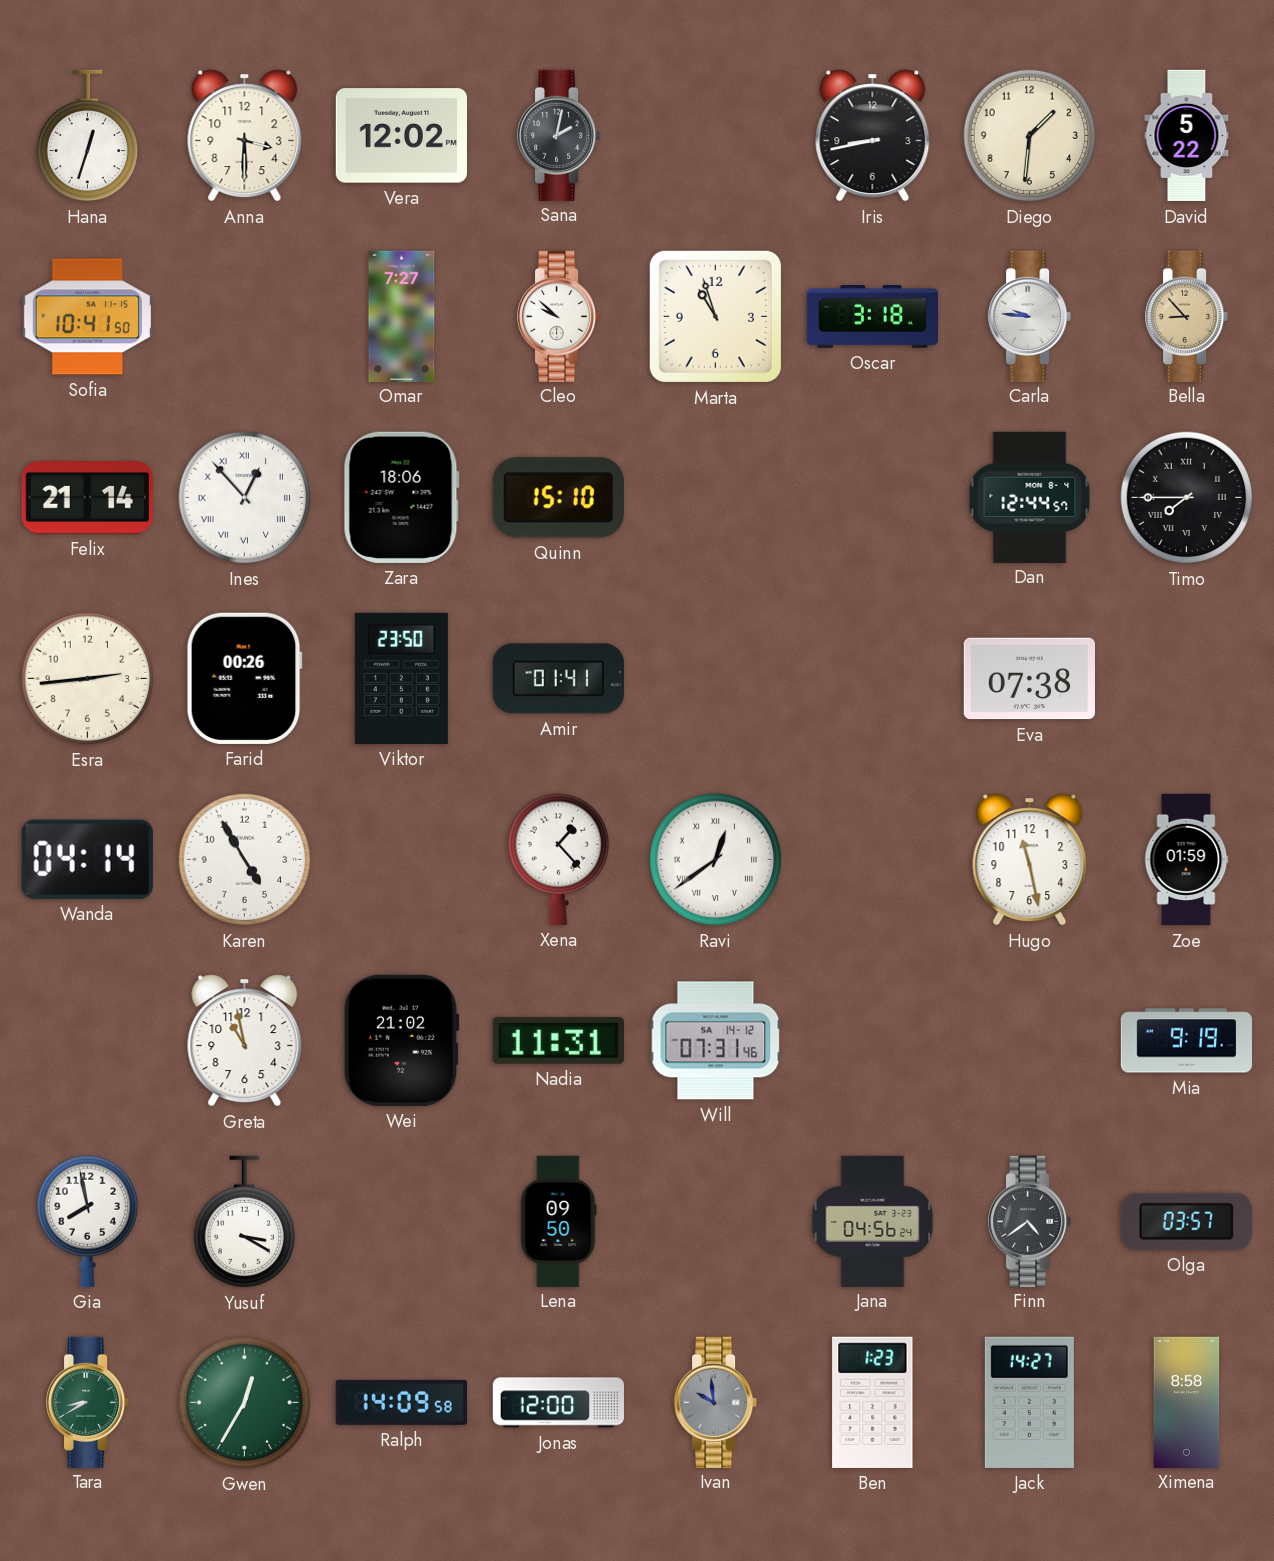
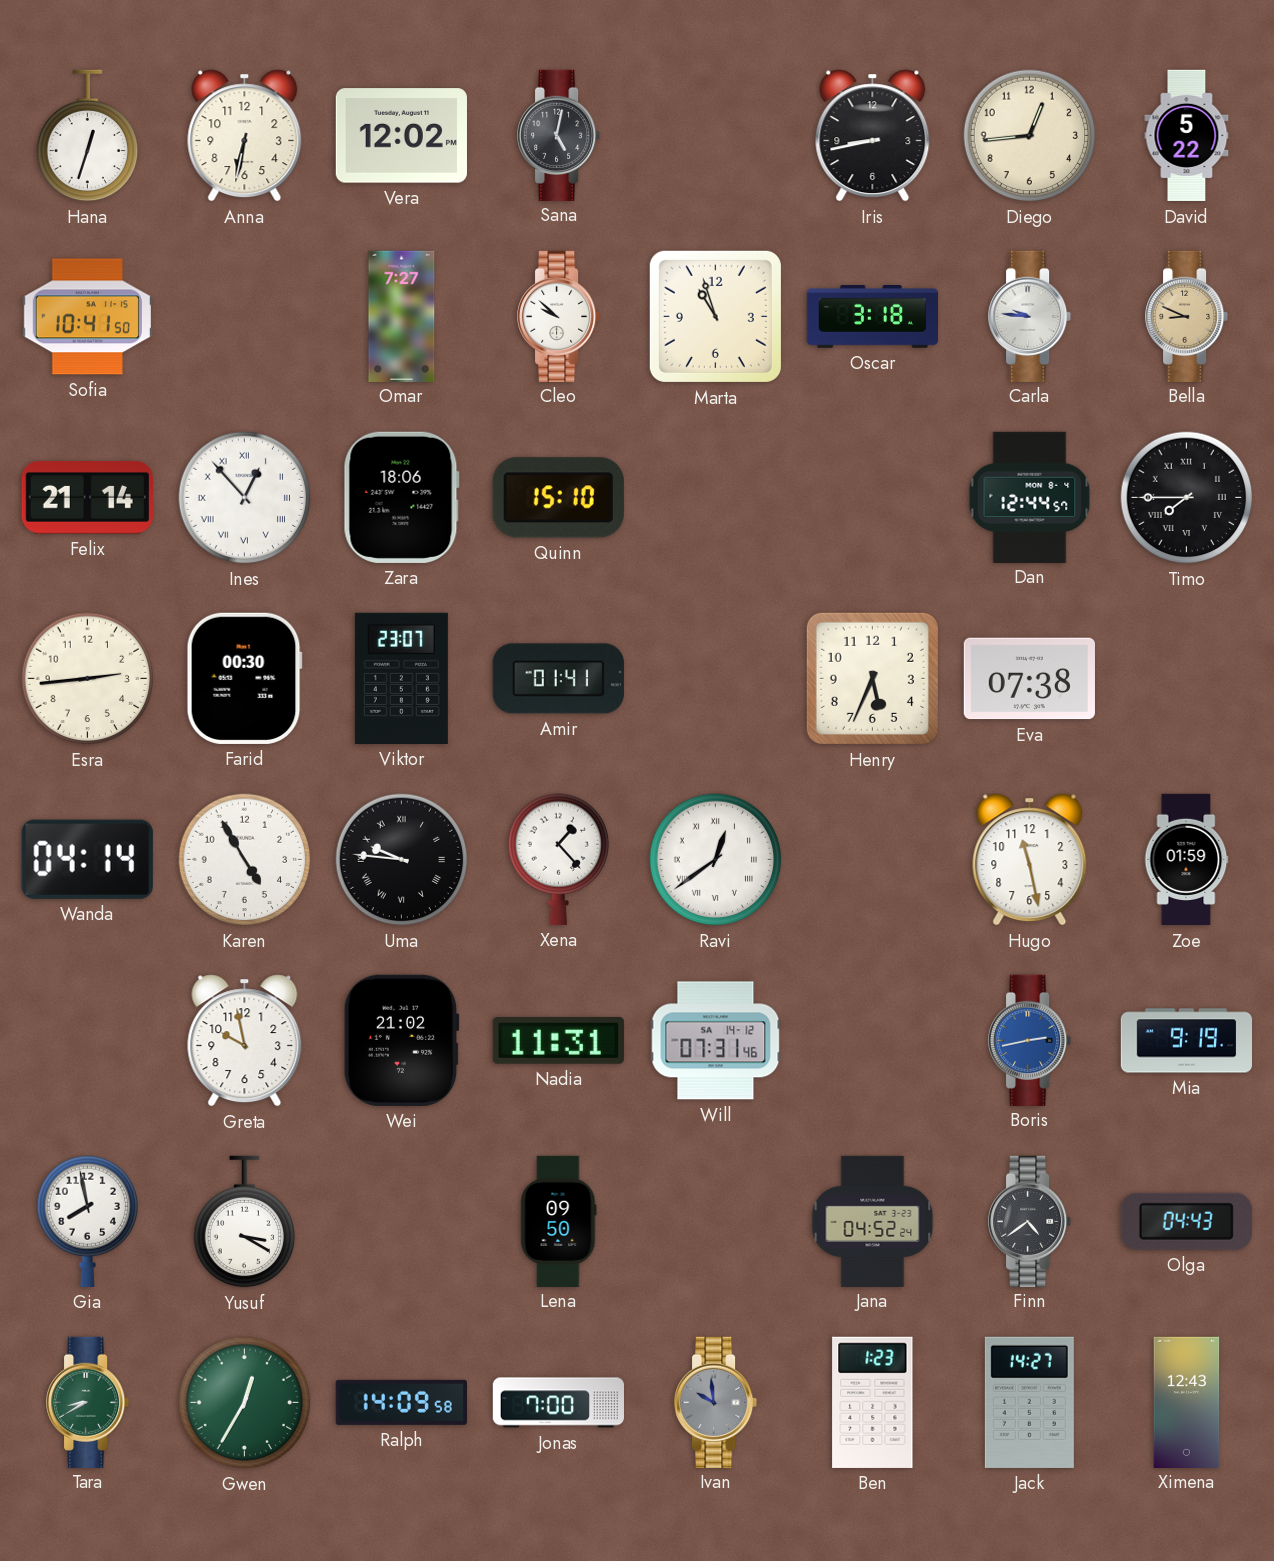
Anna: 3:30 -> 6:32 (245, 136)
Sana: 2:02 -> 5:02 (560, 135)
Diego: 1:31 -> 12:44 (1030, 136)
Bella: 8:53 -> 8:49 (1188, 316)
Farid: 00:26 -> 00:30 (244, 678)
Viktor: 23:50 -> 23:07 (401, 678)
Henry: none -> 5:34 (872, 678)
Uma: none -> 9:46 (402, 860)
Greta: 10:58 -> 9:58 (245, 1041)
Boris: none -> 2:43 (1031, 1040)
Jana: 04:56 -> 04:52 (873, 1221)
Olga: 03:57 -> 04:43 (1186, 1221)
Jonas: 12:00 -> 7:00 (558, 1403)
Ximena: 8:58 -> 12:43 (1187, 1402)
